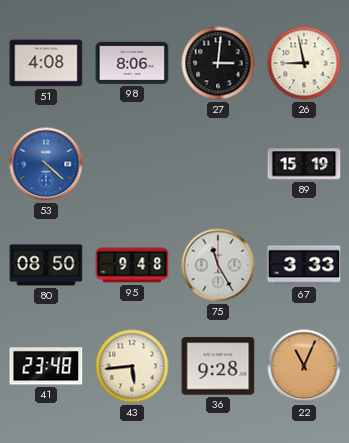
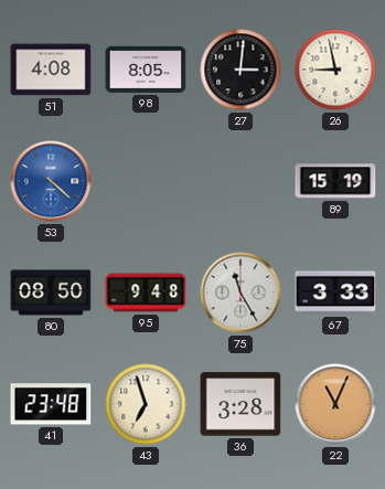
98: 8:06 -> 8:05 (146, 70)
43: 5:44 -> 6:57 (146, 404)
36: 9:28 -> 3:28 (240, 404)
